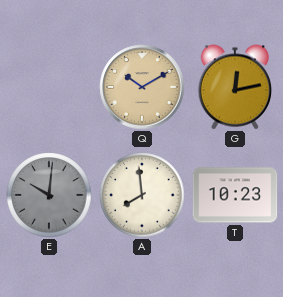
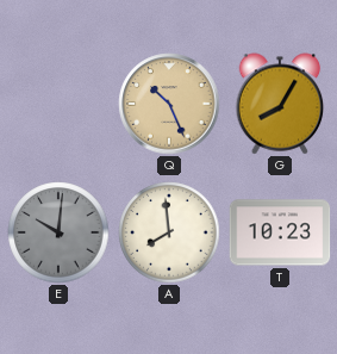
Q: 10:10 -> 10:26 (169, 104)
G: 12:13 -> 8:05 (280, 104)
